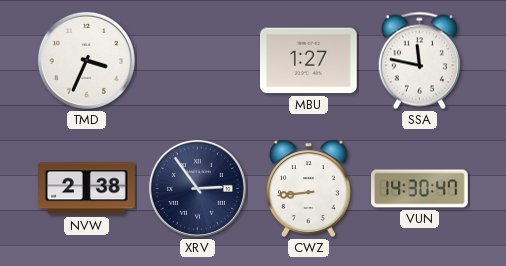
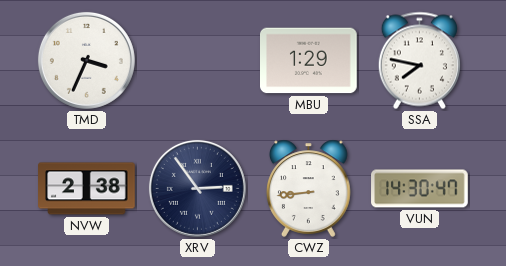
MBU: 1:27 -> 1:29 (309, 61)
SSA: 11:47 -> 7:47 (419, 61)
